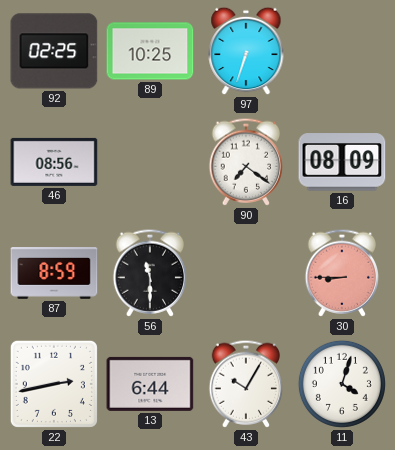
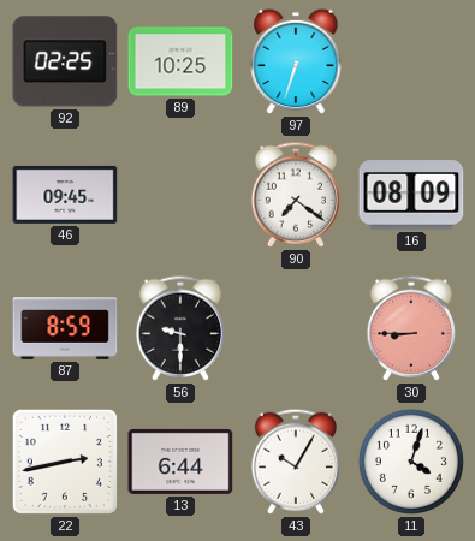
46: 08:56 -> 09:45 (65, 195)
56: 11:30 -> 9:30 (179, 328)
